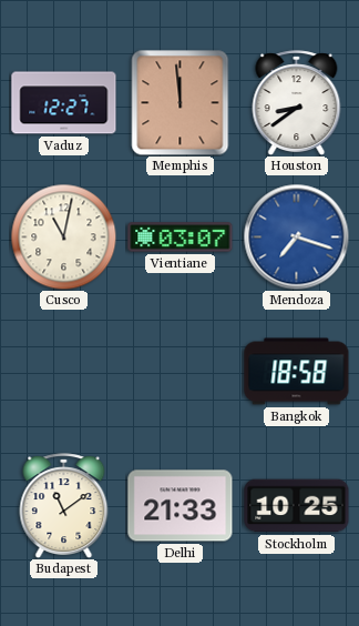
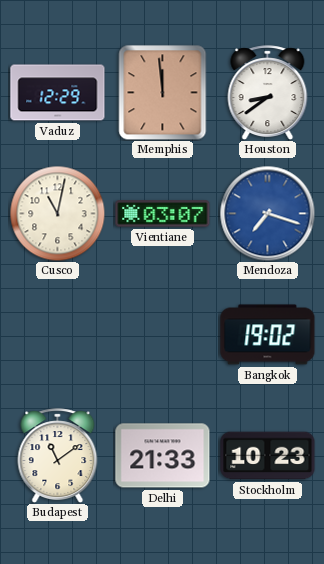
Vaduz: 12:27 -> 12:29 (58, 93)
Bangkok: 18:58 -> 19:02 (268, 335)
Stockholm: 10:25 -> 10:23 (268, 456)
